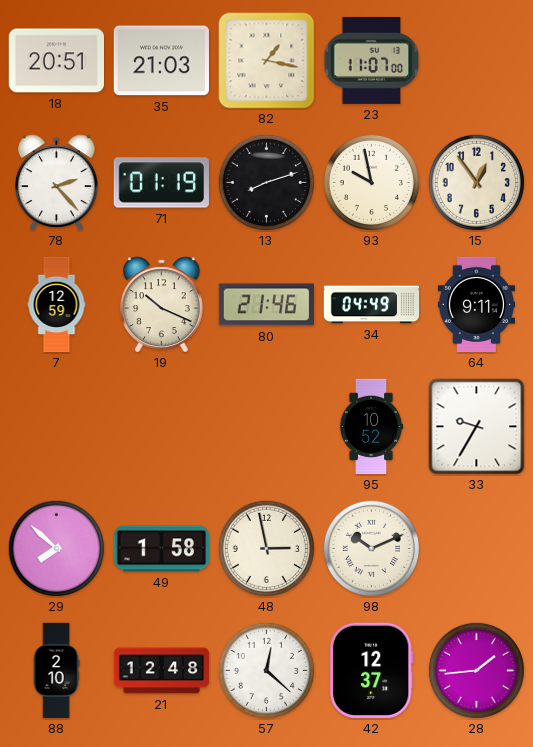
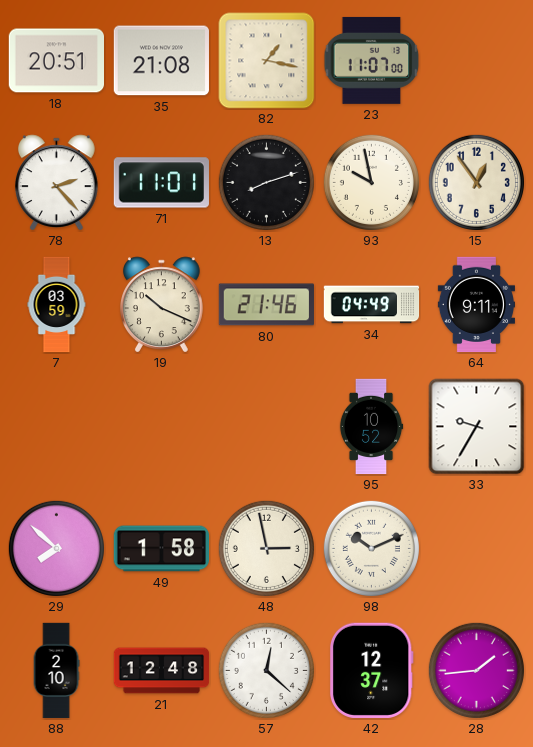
35: 21:03 -> 21:08 (161, 61)
71: 01:19 -> 11:01 (161, 183)
7: 12:59 -> 03:59 (57, 305)
